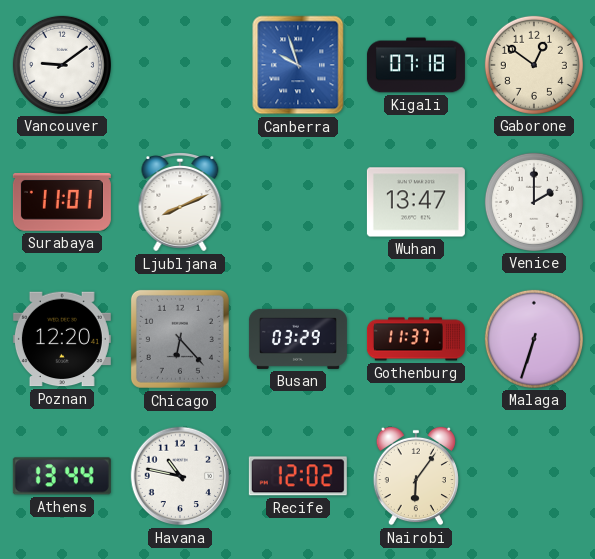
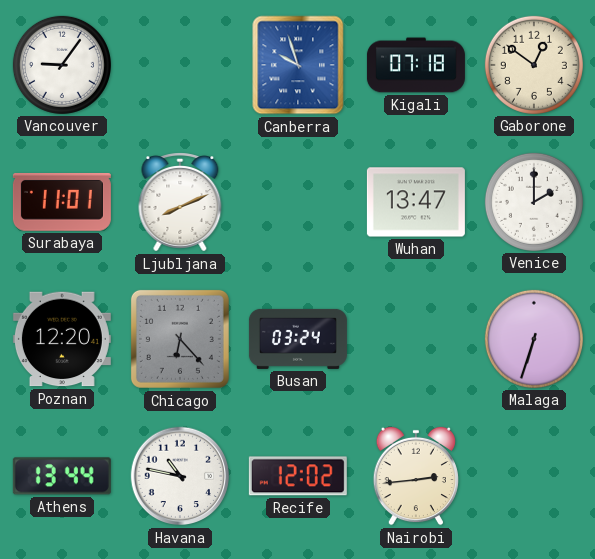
Vancouver: 9:09 -> 9:06 (62, 65)
Busan: 03:29 -> 03:24 (298, 339)
Gothenburg: 11:37 -> none (416, 339)
Nairobi: 6:06 -> 2:44 (416, 476)
